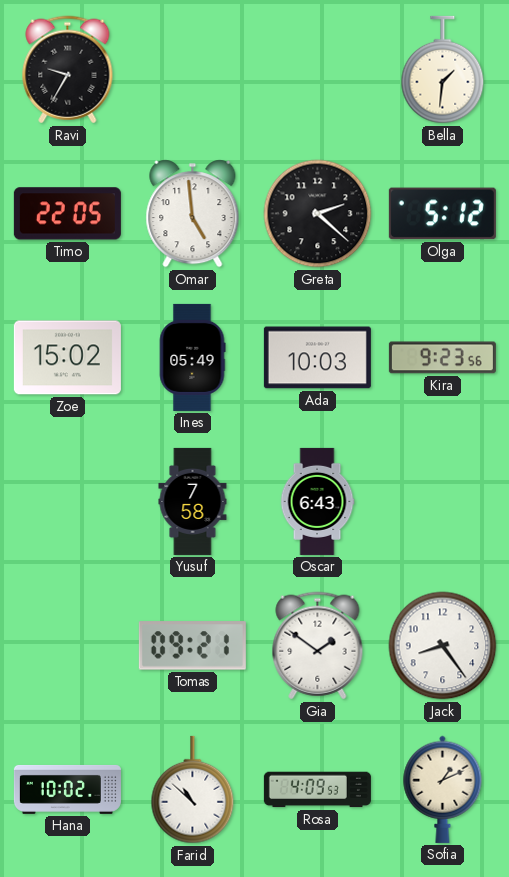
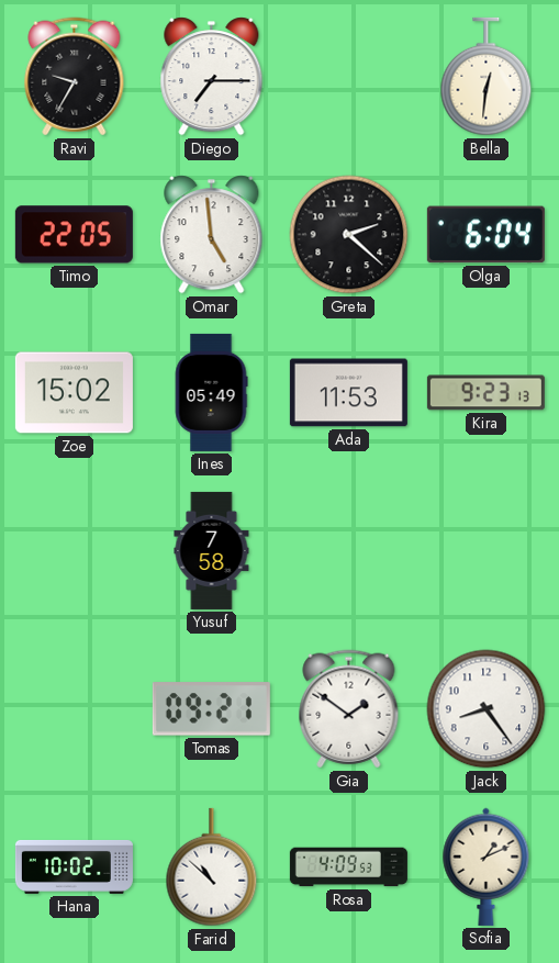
Diego: none -> 7:15 (212, 77)
Bella: 1:31 -> 12:31 (487, 77)
Olga: 5:12 -> 6:04 (485, 235)
Ada: 10:03 -> 11:53 (348, 393)
Kira: 9:23:56 -> 9:23:13 (485, 393)
Oscar: 6:43 -> none (317, 501)
